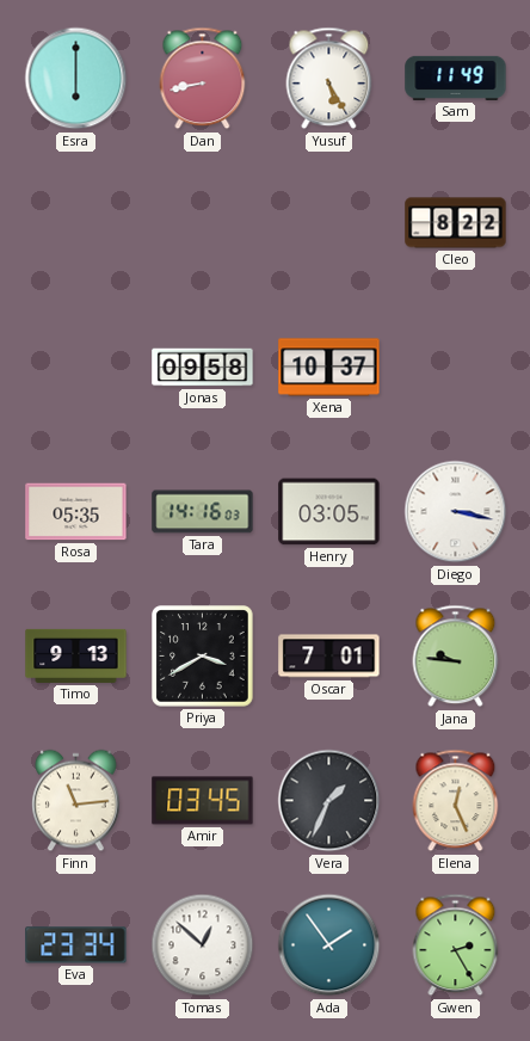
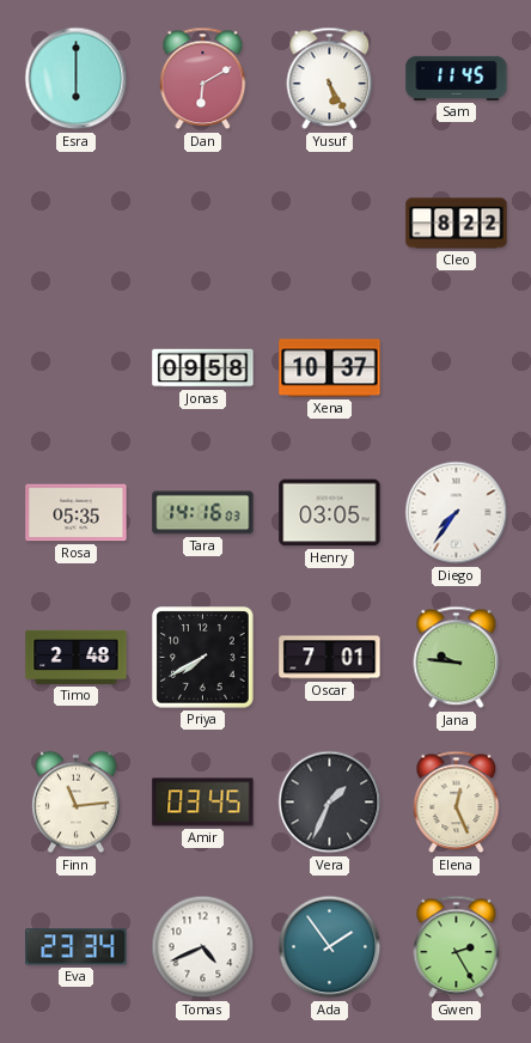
Dan: 8:43 -> 6:10 (203, 79)
Sam: 11:49 -> 11:45 (457, 78)
Diego: 3:17 -> 7:36 (457, 513)
Timo: 9:13 -> 2:48 (77, 657)
Priya: 3:40 -> 7:40 (203, 658)
Tomas: 12:52 -> 4:41 (203, 947)
